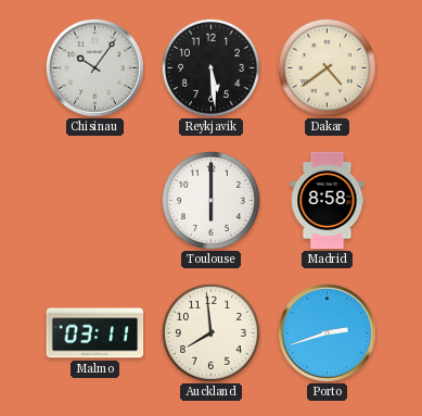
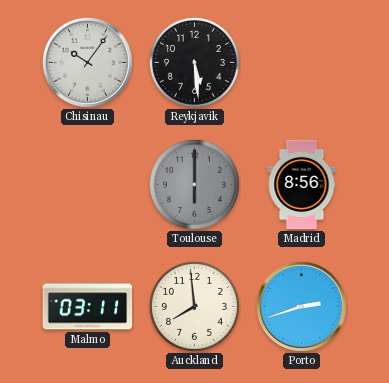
Dakar: 4:39 -> none (327, 67)
Toulouse dial: white -> grey (194, 184)
Madrid: 8:58 -> 8:56 (302, 185)
